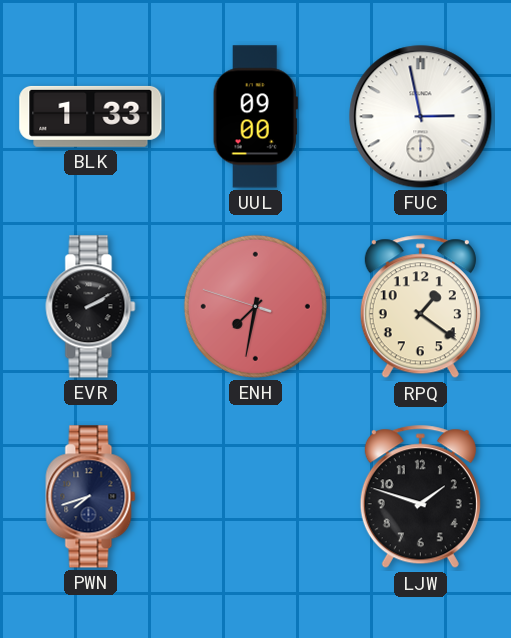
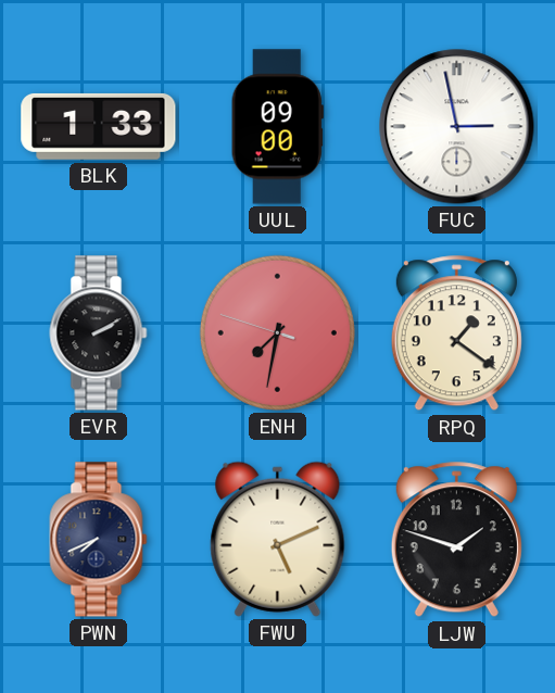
PWN: 7:42 -> 7:41 (99, 540)
FWU: none -> 5:11 (278, 539)
